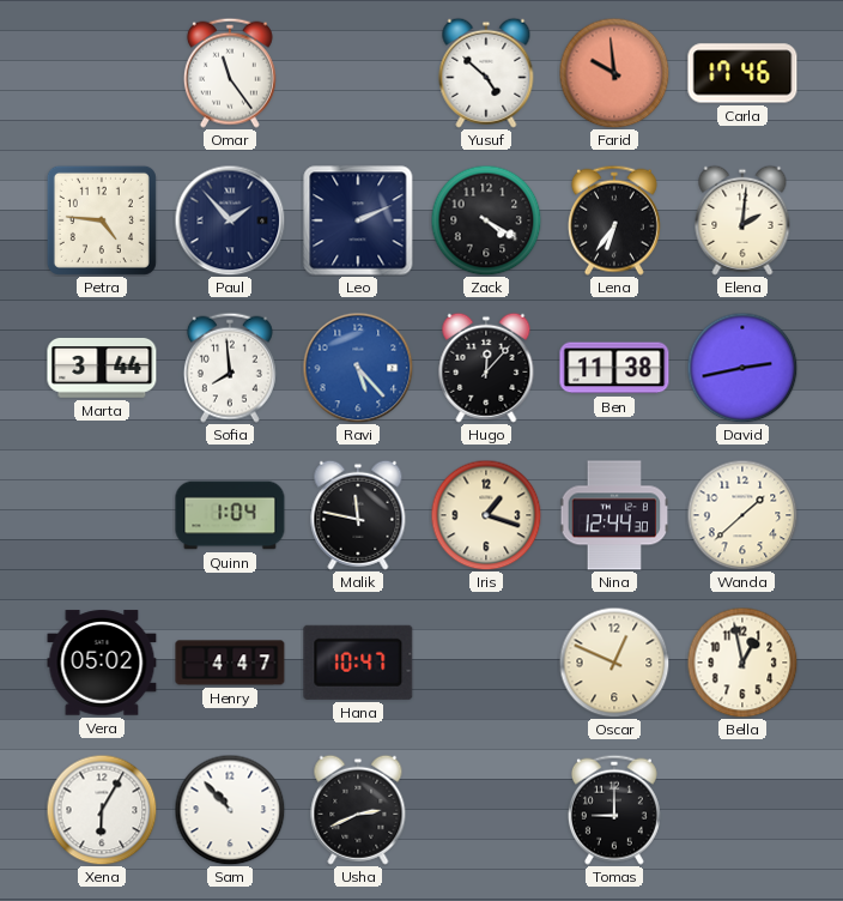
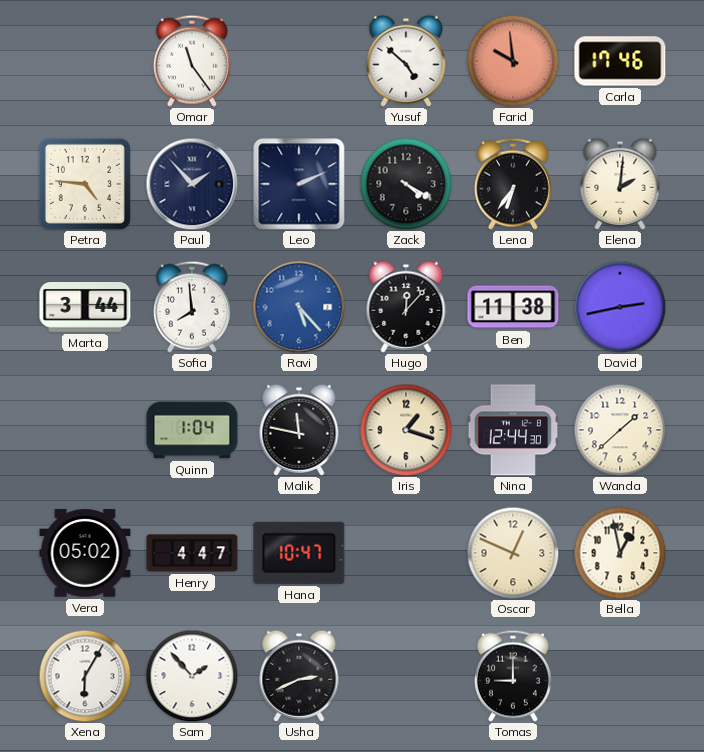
Sam: 10:53 -> 1:53 (192, 676)
